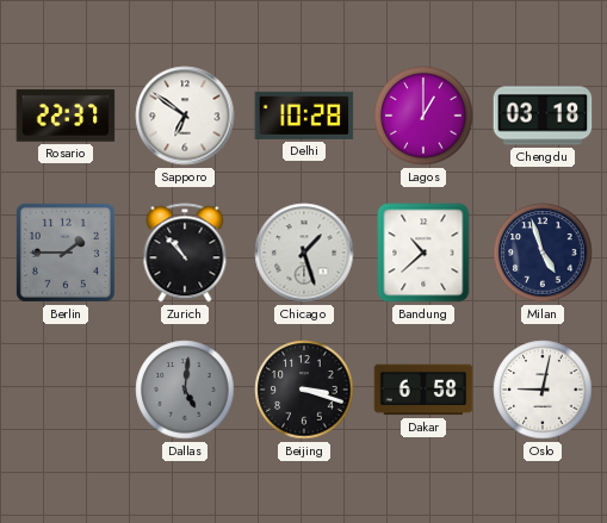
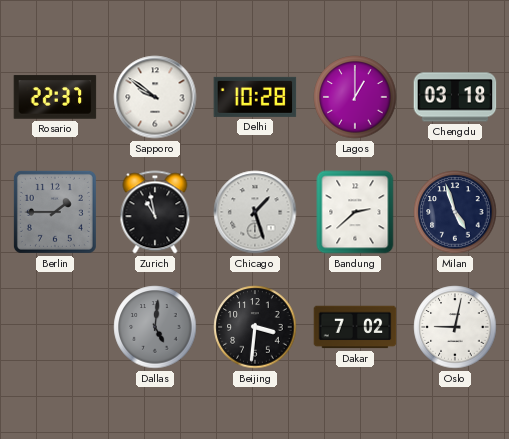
Sapporo: 6:51 -> 9:51 (155, 97)
Zurich: 10:53 -> 10:58 (155, 212)
Bandung: 10:38 -> 2:38 (355, 212)
Beijing: 3:18 -> 3:31 (255, 327)
Dakar: 6:58 -> 7:02 (355, 327)
